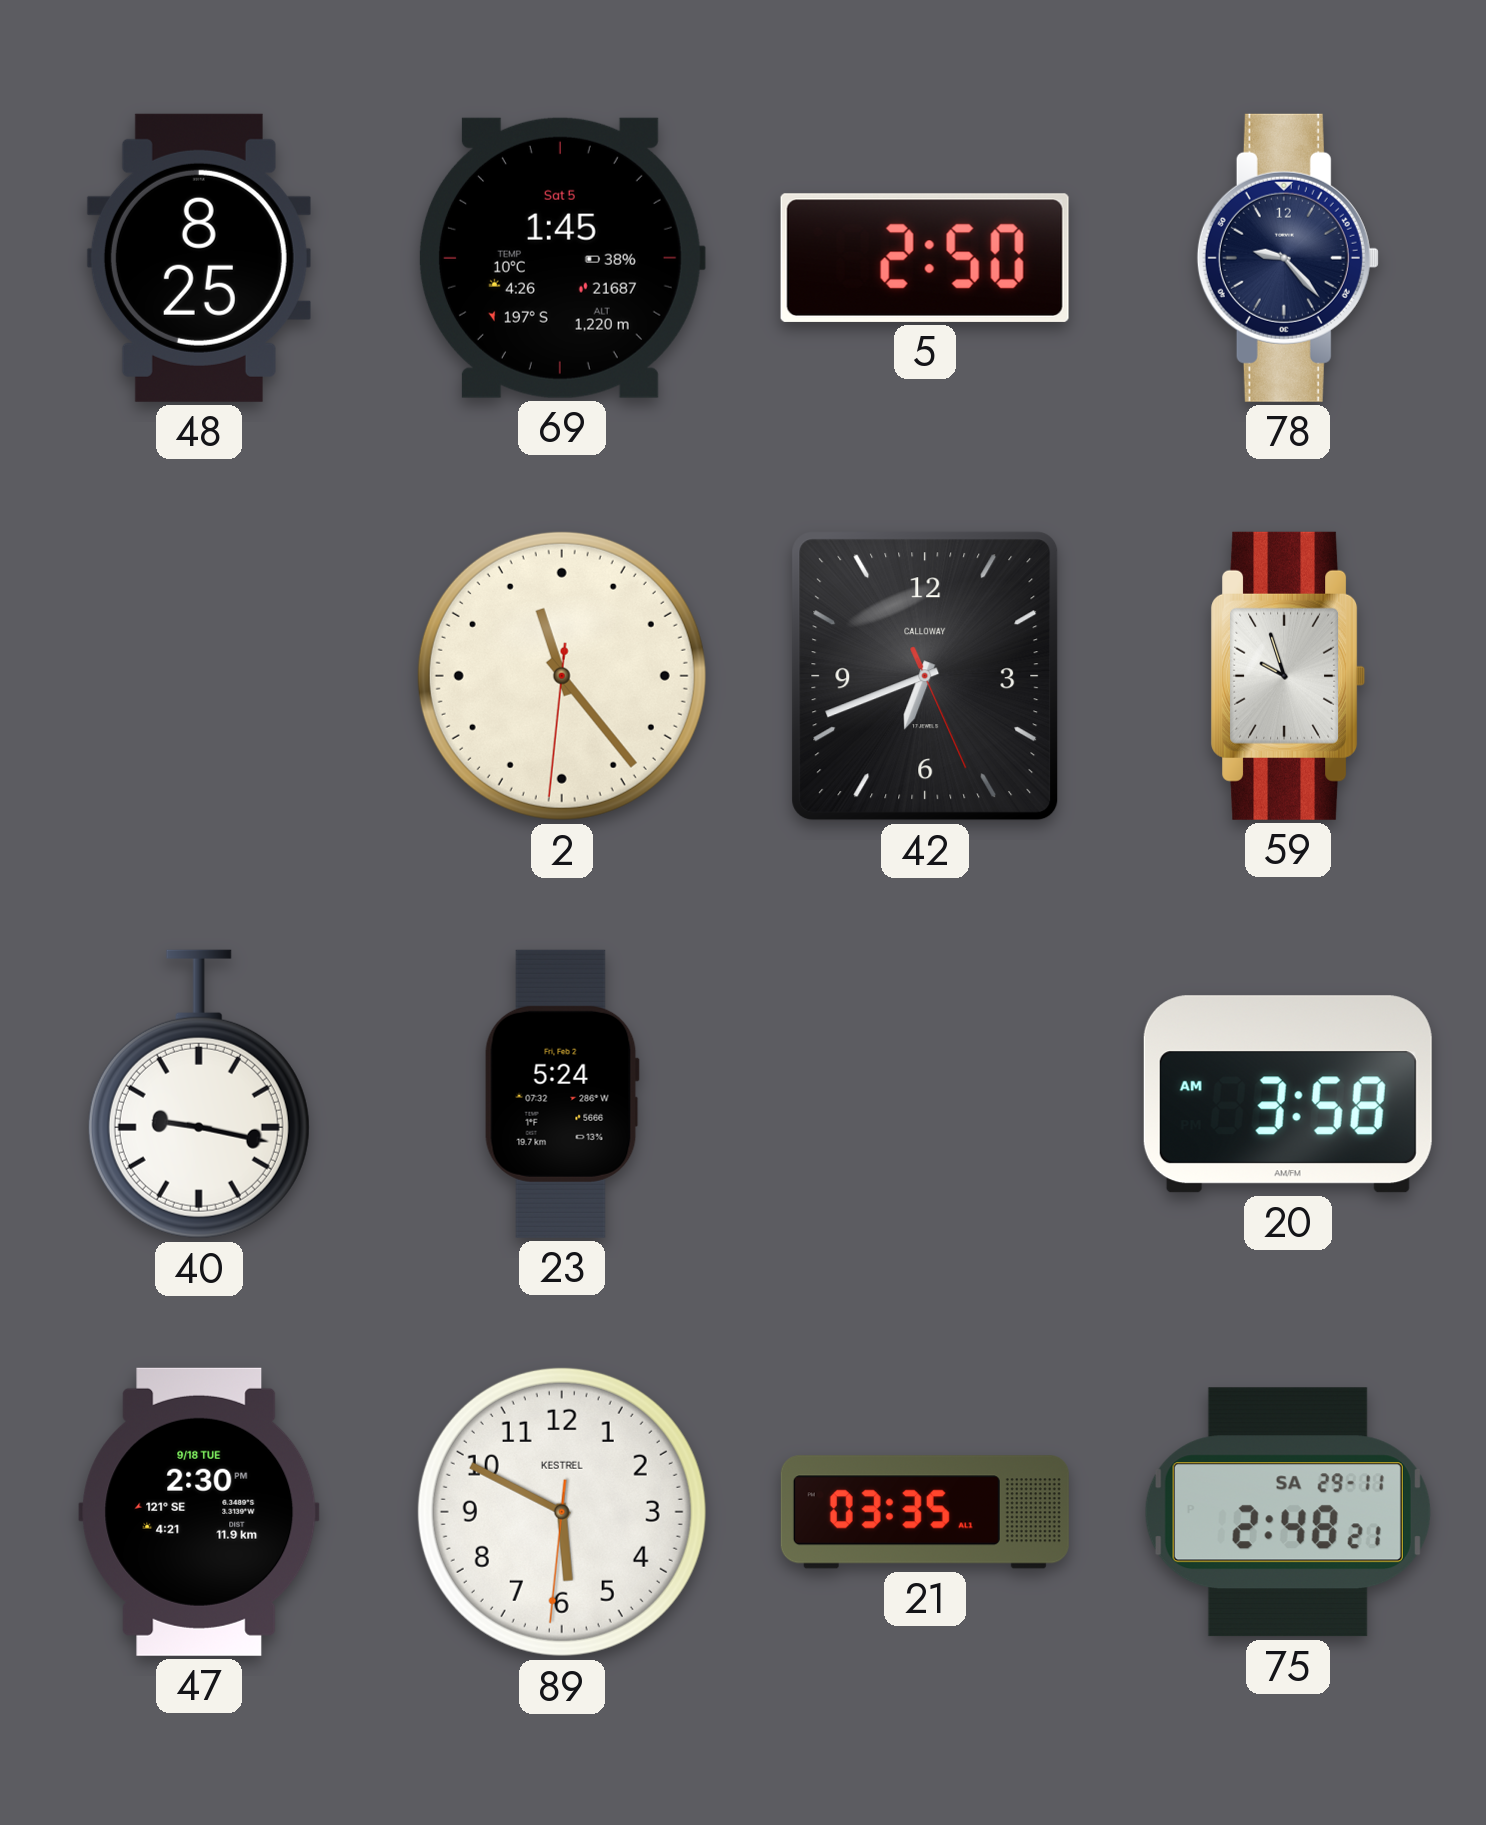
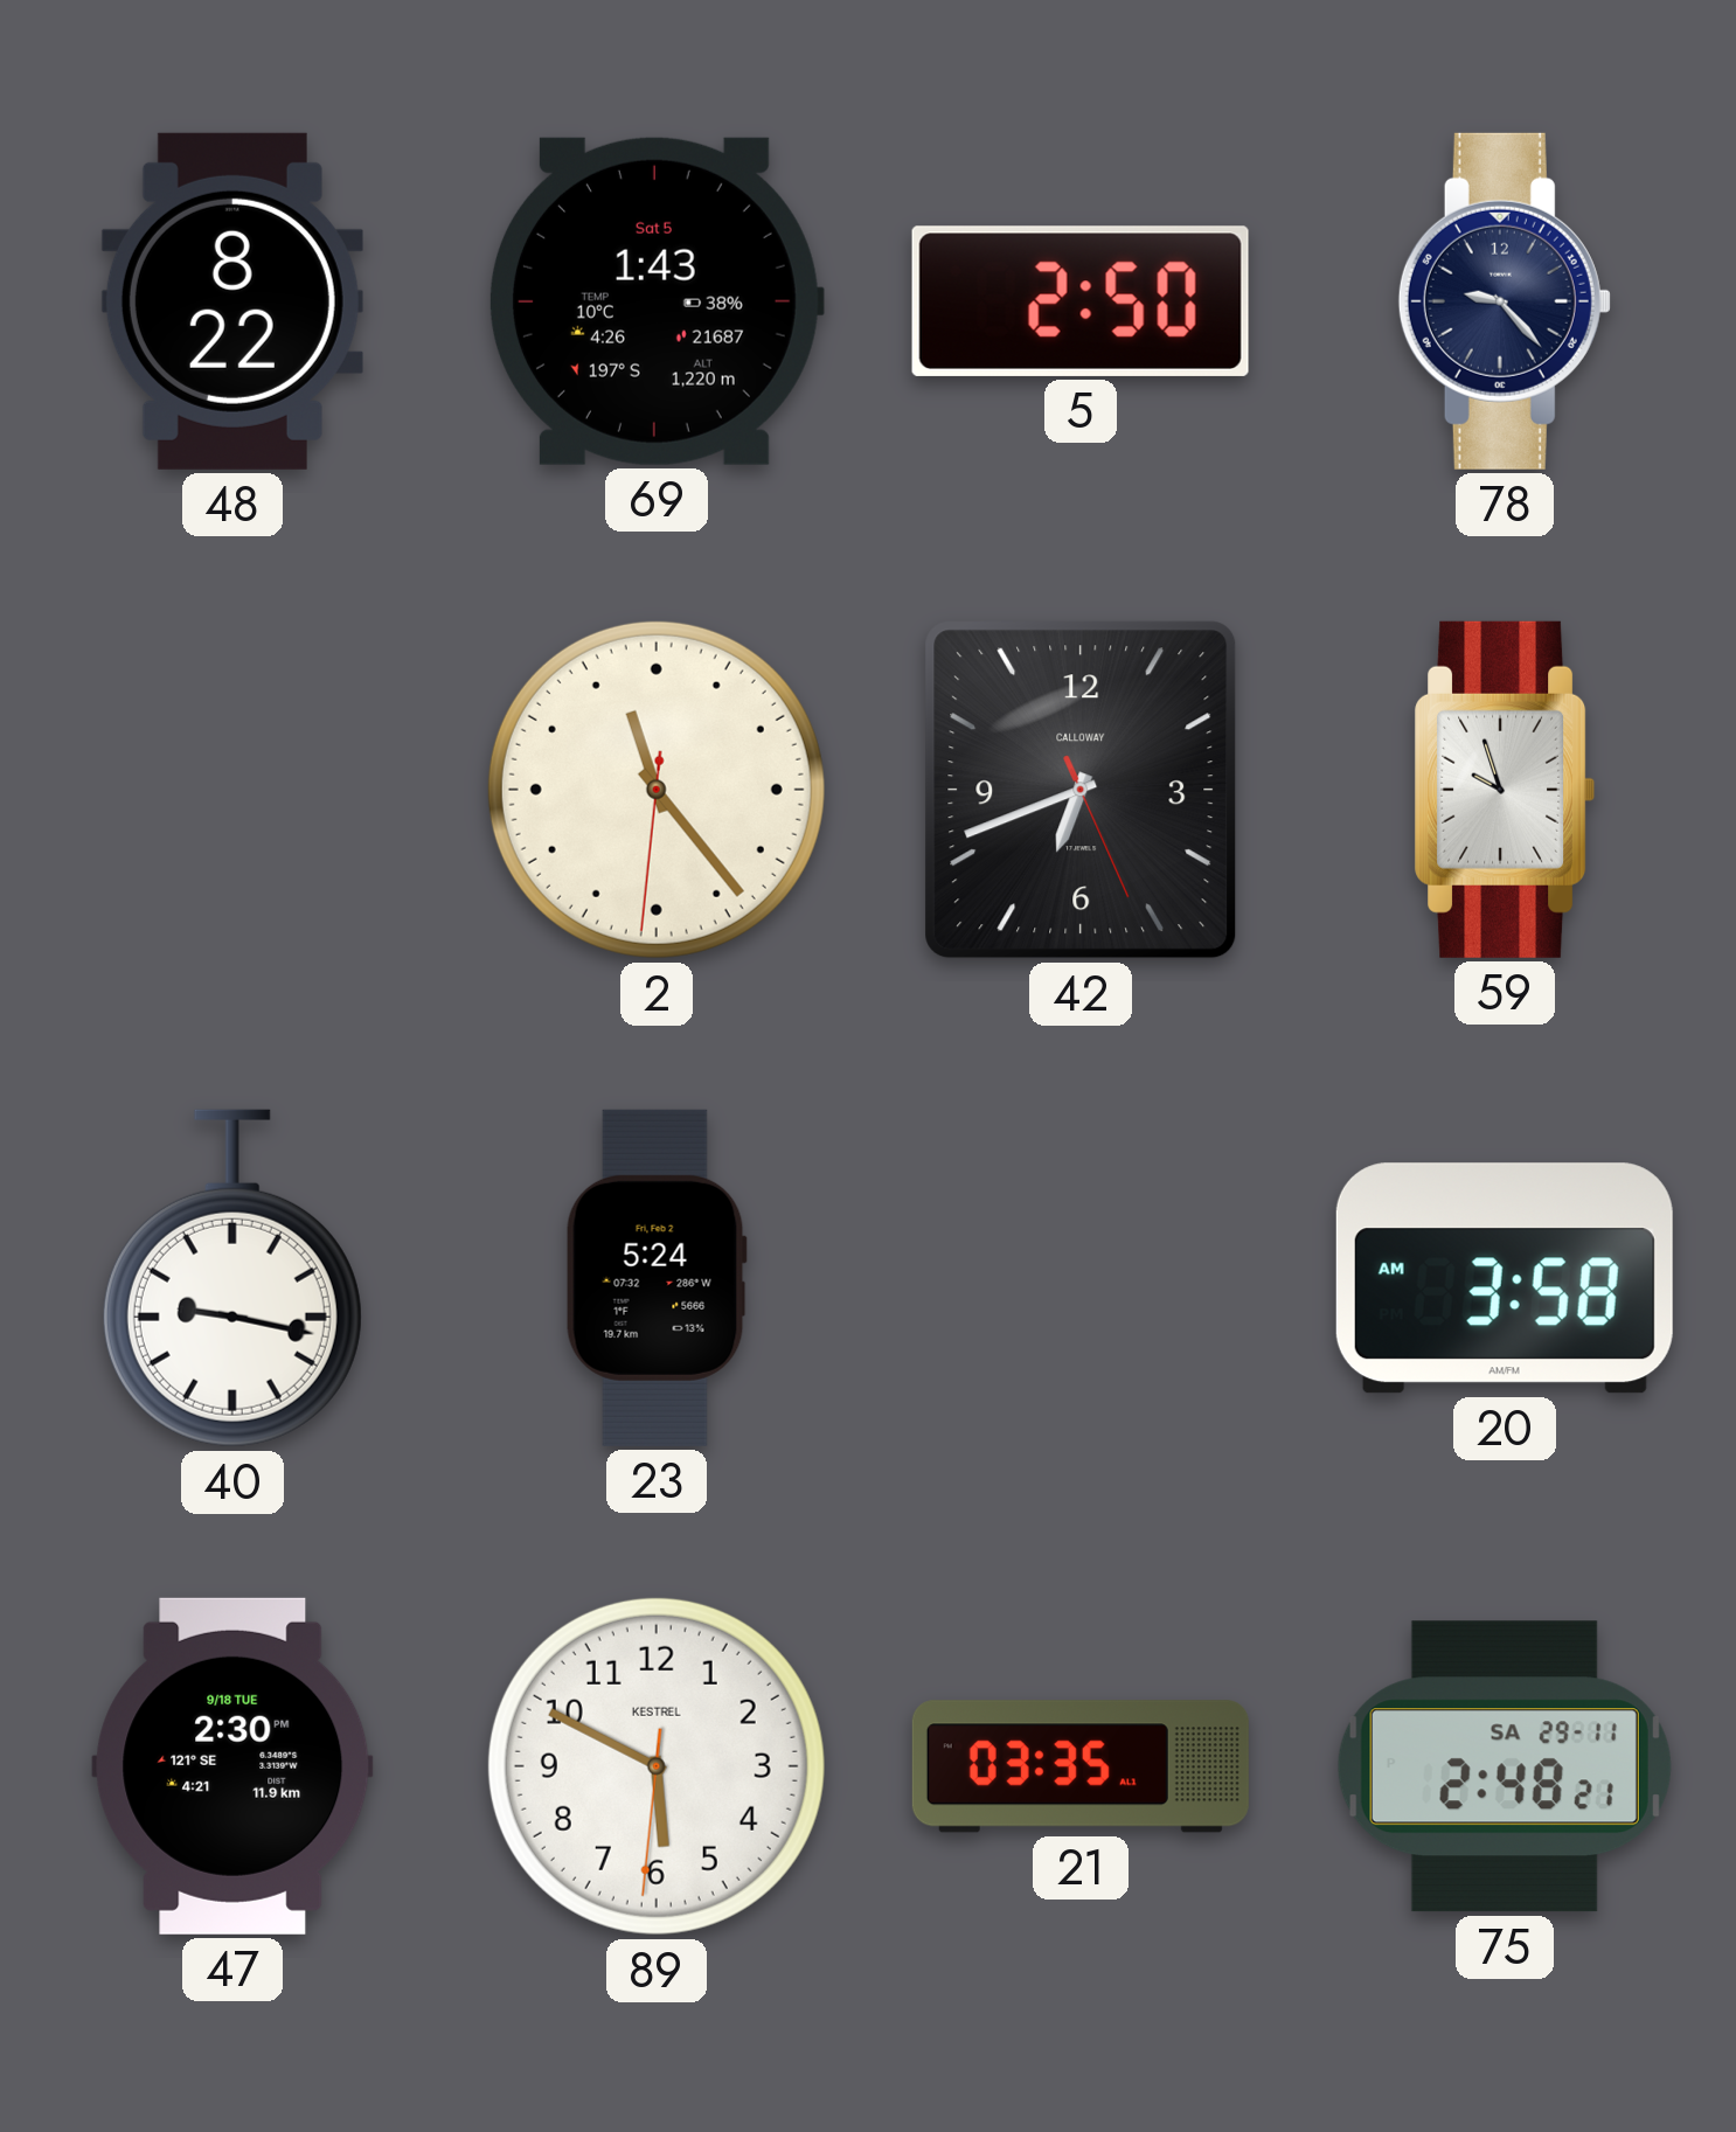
48: 8:25 -> 8:22 (232, 301)
69: 1:45 -> 1:43 (655, 301)
